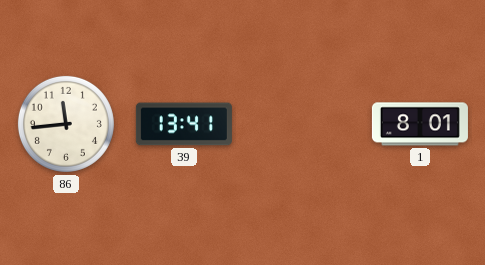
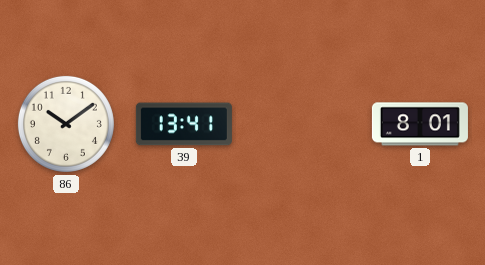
86: 11:44 -> 10:09 (66, 124)
